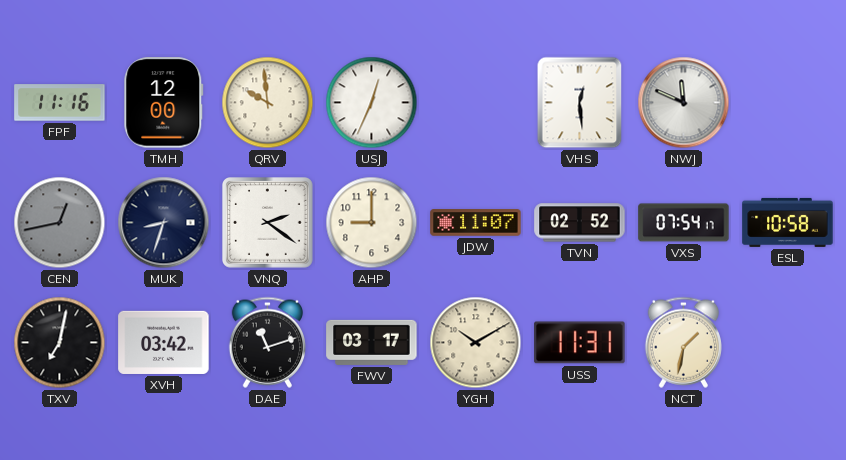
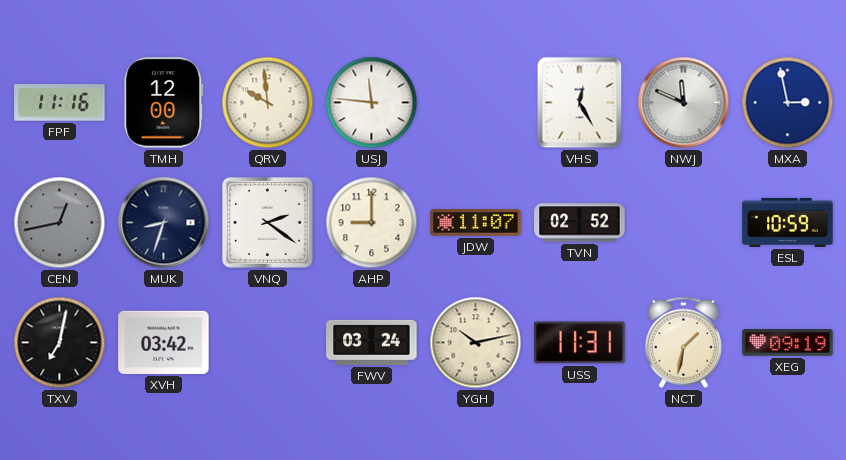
USJ: 12:34 -> 11:46 (372, 103)
VHS: 12:29 -> 12:25 (580, 103)
MXA: none -> 2:58 (788, 103)
VXS: 07:54 -> none (684, 223)
ESL: 10:58 -> 10:59 (788, 222)
DAE: 11:12 -> none (267, 342)
FWV: 03:17 -> 03:24 (372, 342)
YGH: 10:10 -> 10:13 (476, 343)
XEG: none -> 09:19 (788, 343)
